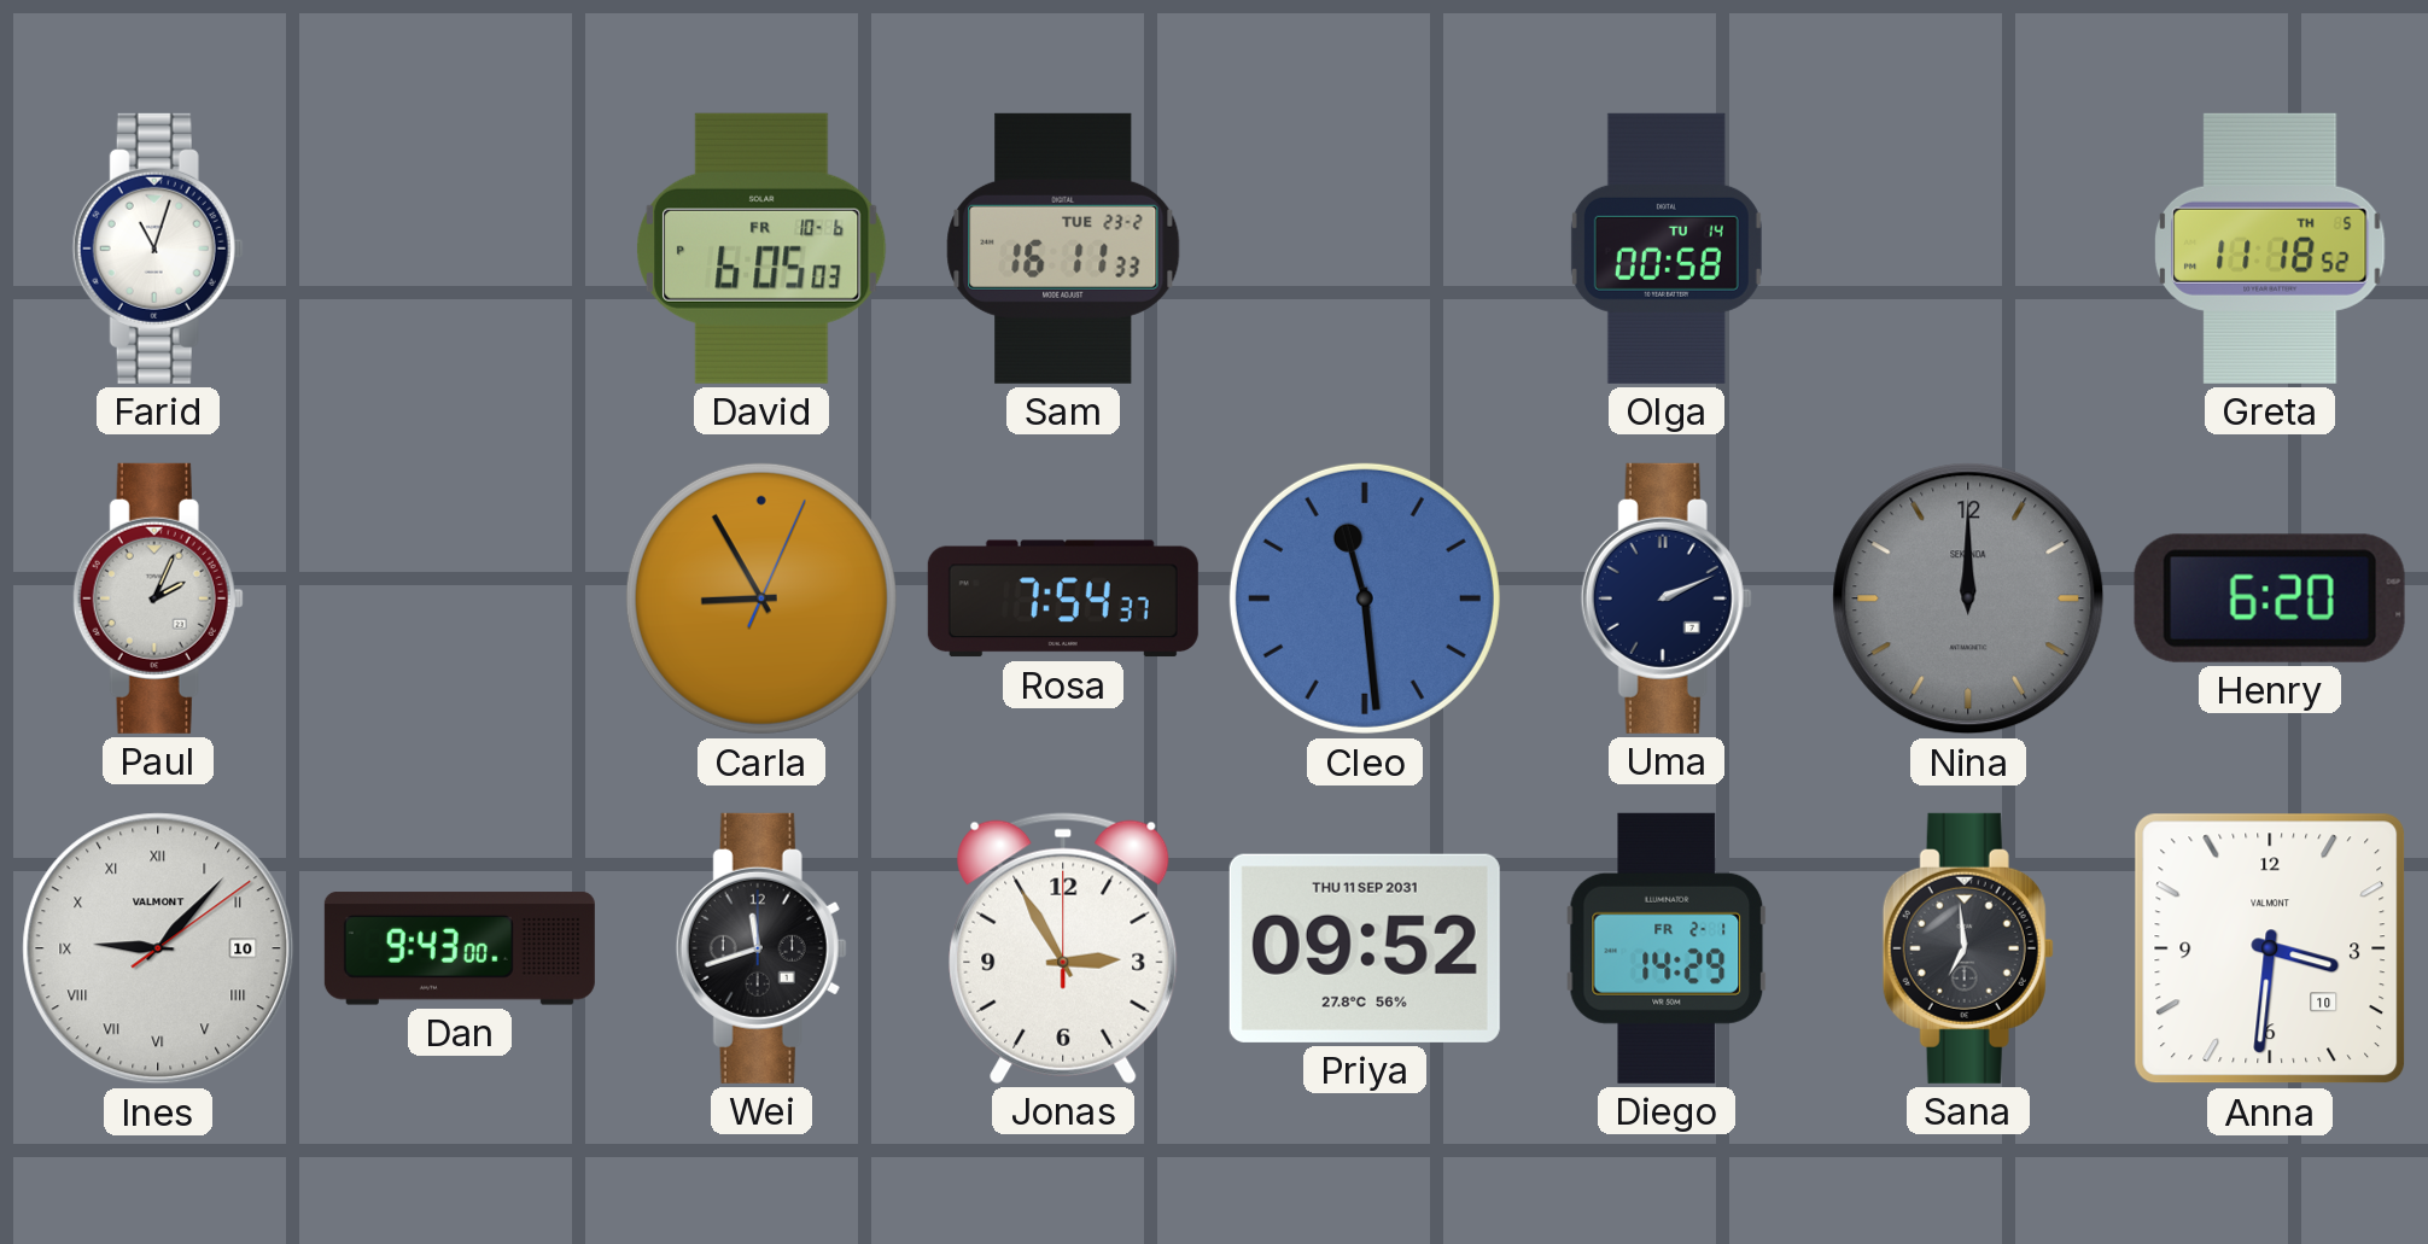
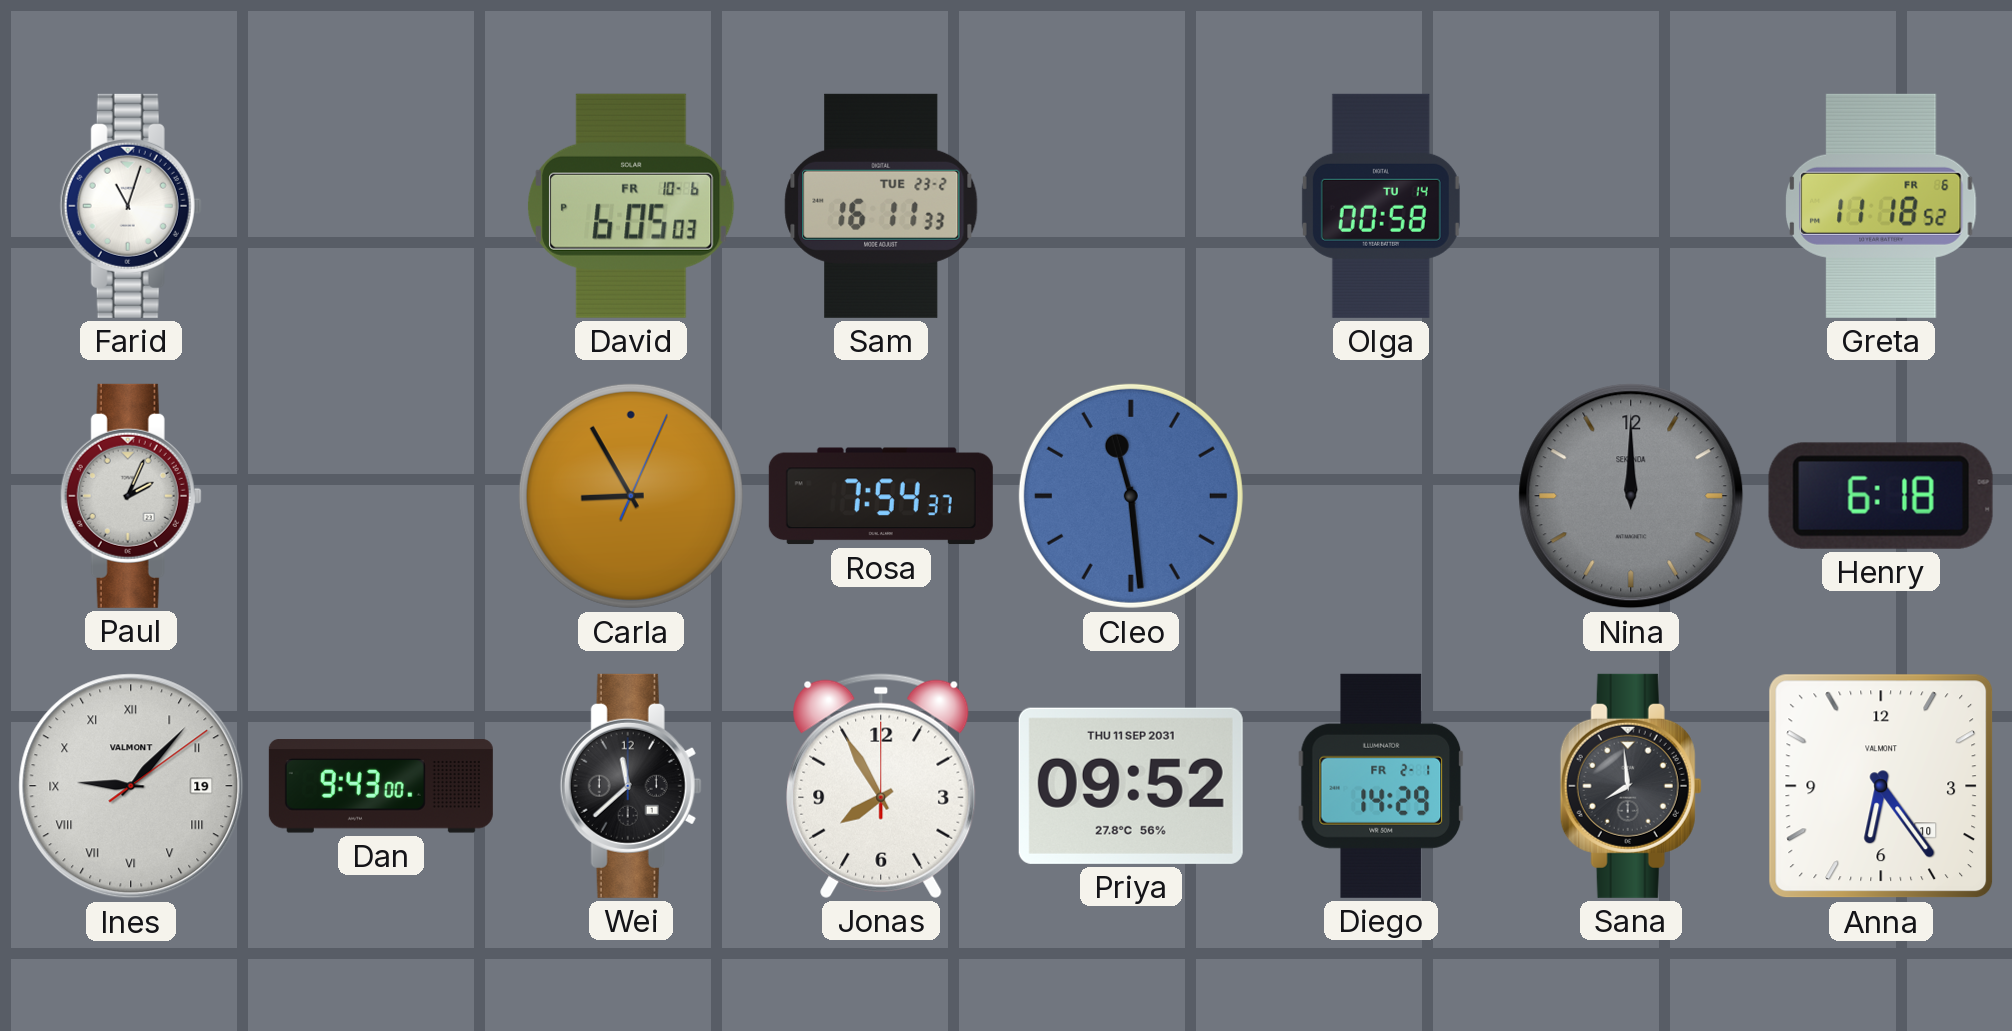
Greta date: TH 5 -> FR 6 (1881, 206)
Uma: 2:11 -> none (1667, 598)
Henry: 6:20 -> 6:18 (1881, 496)
Ines date: 10 -> 19 (131, 786)
Wei: 11:42 -> 11:38 (631, 786)
Jonas: 2:55 -> 7:55 (881, 786)
Sana: 6:59 -> 7:59 (1631, 786)
Anna: 3:31 -> 6:24 (1881, 786)
